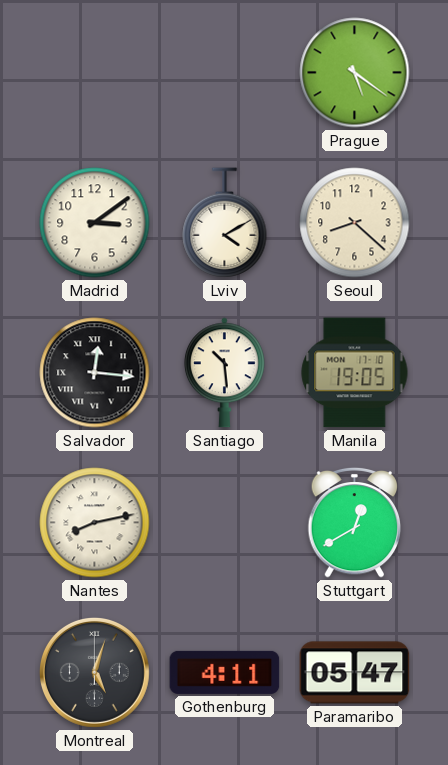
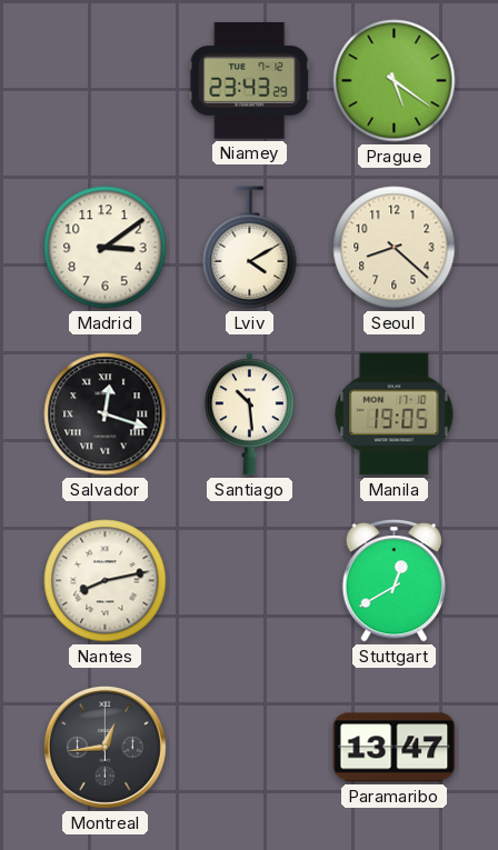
Niamey: none -> 23:43 (250, 81)
Salvador: 12:16 -> 12:18 (106, 414)
Montreal: 5:03 -> 12:44 (104, 747)
Gothenburg: 4:11 -> none (225, 672)
Paramaribo: 05:47 -> 13:47 (395, 748)
